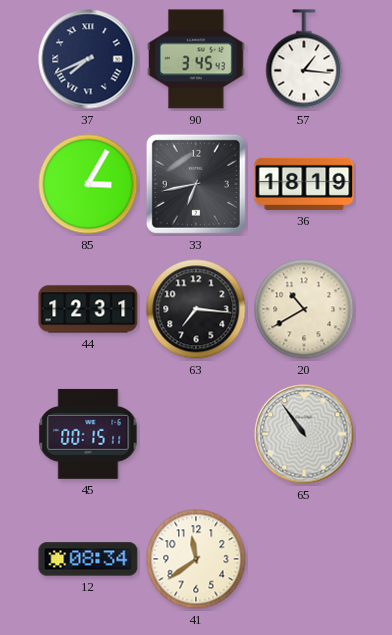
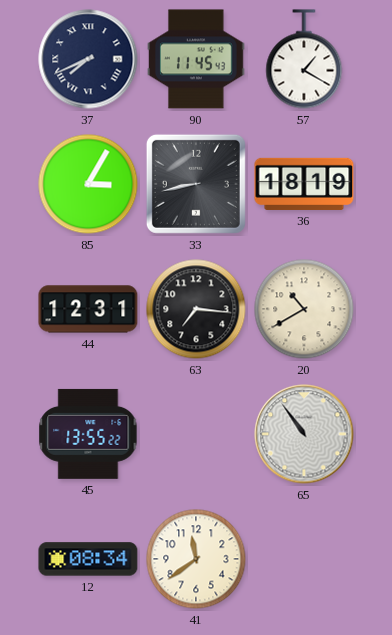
90: 3:45 -> 11:45 (197, 59)
57: 1:16 -> 1:20 (304, 59)
33: 6:43 -> 8:43 (196, 184)
45: 00:15 -> 13:55 (88, 434)
